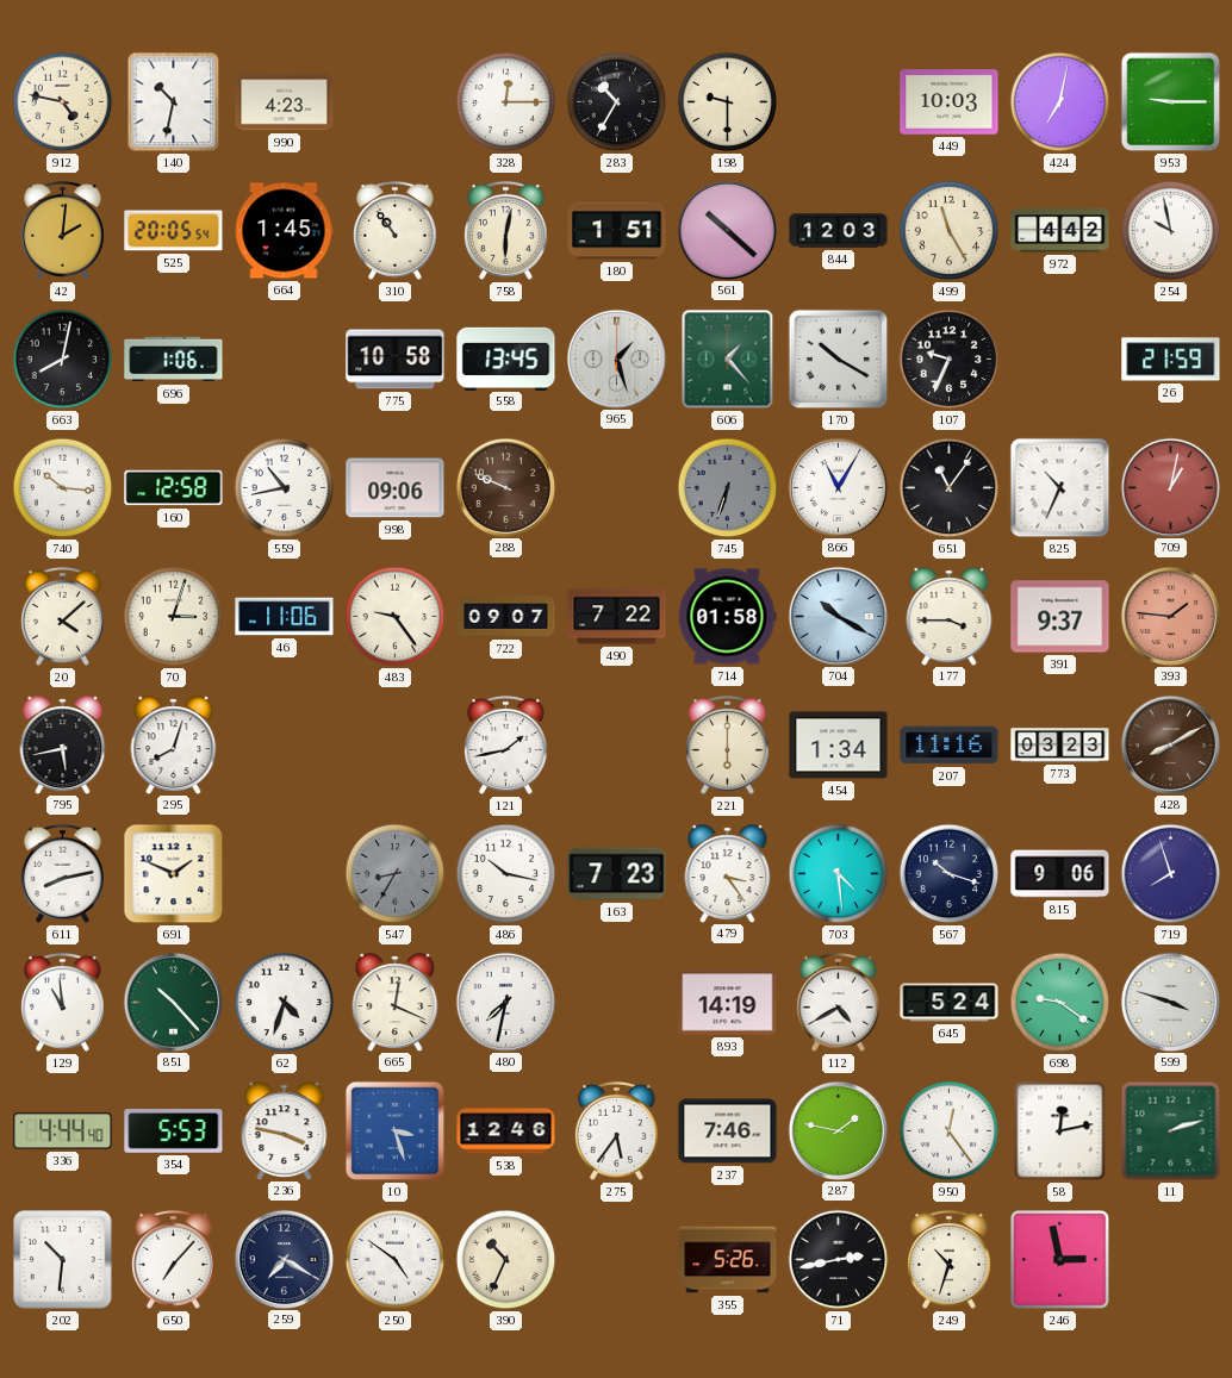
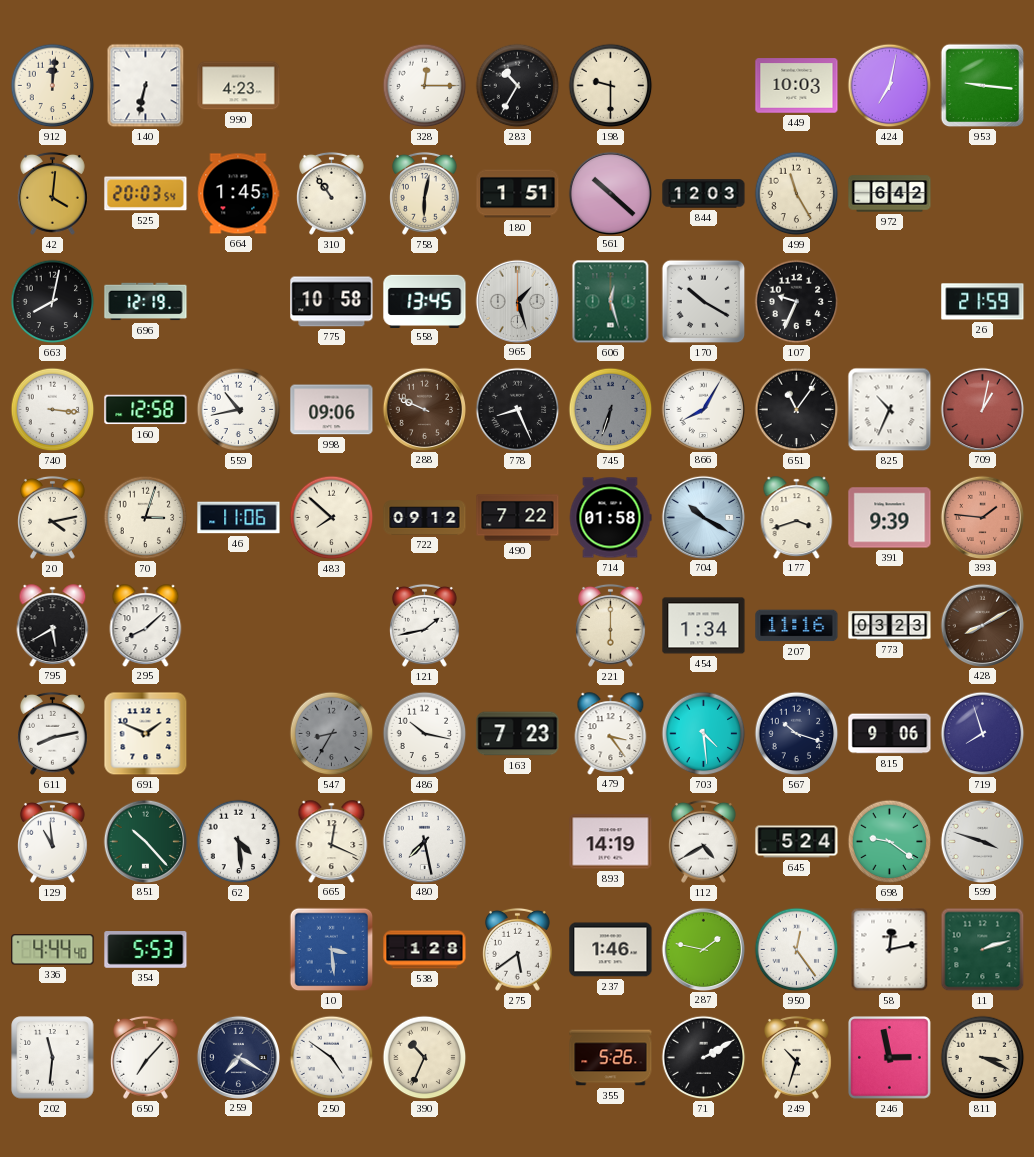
912: 4:47 -> 12:01 (53, 86)
140: 10:32 -> 6:32 (146, 86)
953: 9:15 -> 9:16 (983, 86)
42: 2:01 -> 4:01 (53, 193)
525: 20:05 -> 20:03 (146, 194)
972: 4:42 -> 6:42 (890, 194)
254: 9:58 -> none (1171, 231)
696: 1:06 -> 12:19 (146, 302)
606: 1:23 -> 12:27 (611, 302)
740: 10:16 -> 3:16 (53, 410)
778: none -> 8:26 (518, 410)
866: 11:05 -> 8:05 (703, 409)
20: 4:08 -> 4:13 (53, 517)
483: 9:24 -> 7:52 (332, 518)
722: 09:07 -> 09:12 (425, 518)
177: 3:45 -> 3:42 (797, 517)
391: 9:37 -> 9:39 (890, 518)
795: 5:43 -> 5:40 (53, 625)
295: 8:03 -> 8:08 (146, 625)
62: 4:33 -> 4:29 (239, 842)
480: 7:32 -> 7:28 (424, 841)
236: 3:47 -> none (285, 1130)
10: 3:27 -> 3:29 (332, 950)
538: 12:46 -> 1:28 (425, 950)
275: 5:36 -> 5:39 (518, 949)
237: 7:46 -> 1:46 (611, 950)
202: 10:31 -> 11:31 (53, 1058)
71: 2:43 -> 2:10 (704, 1058)
811: none -> 3:19 (983, 1058)
